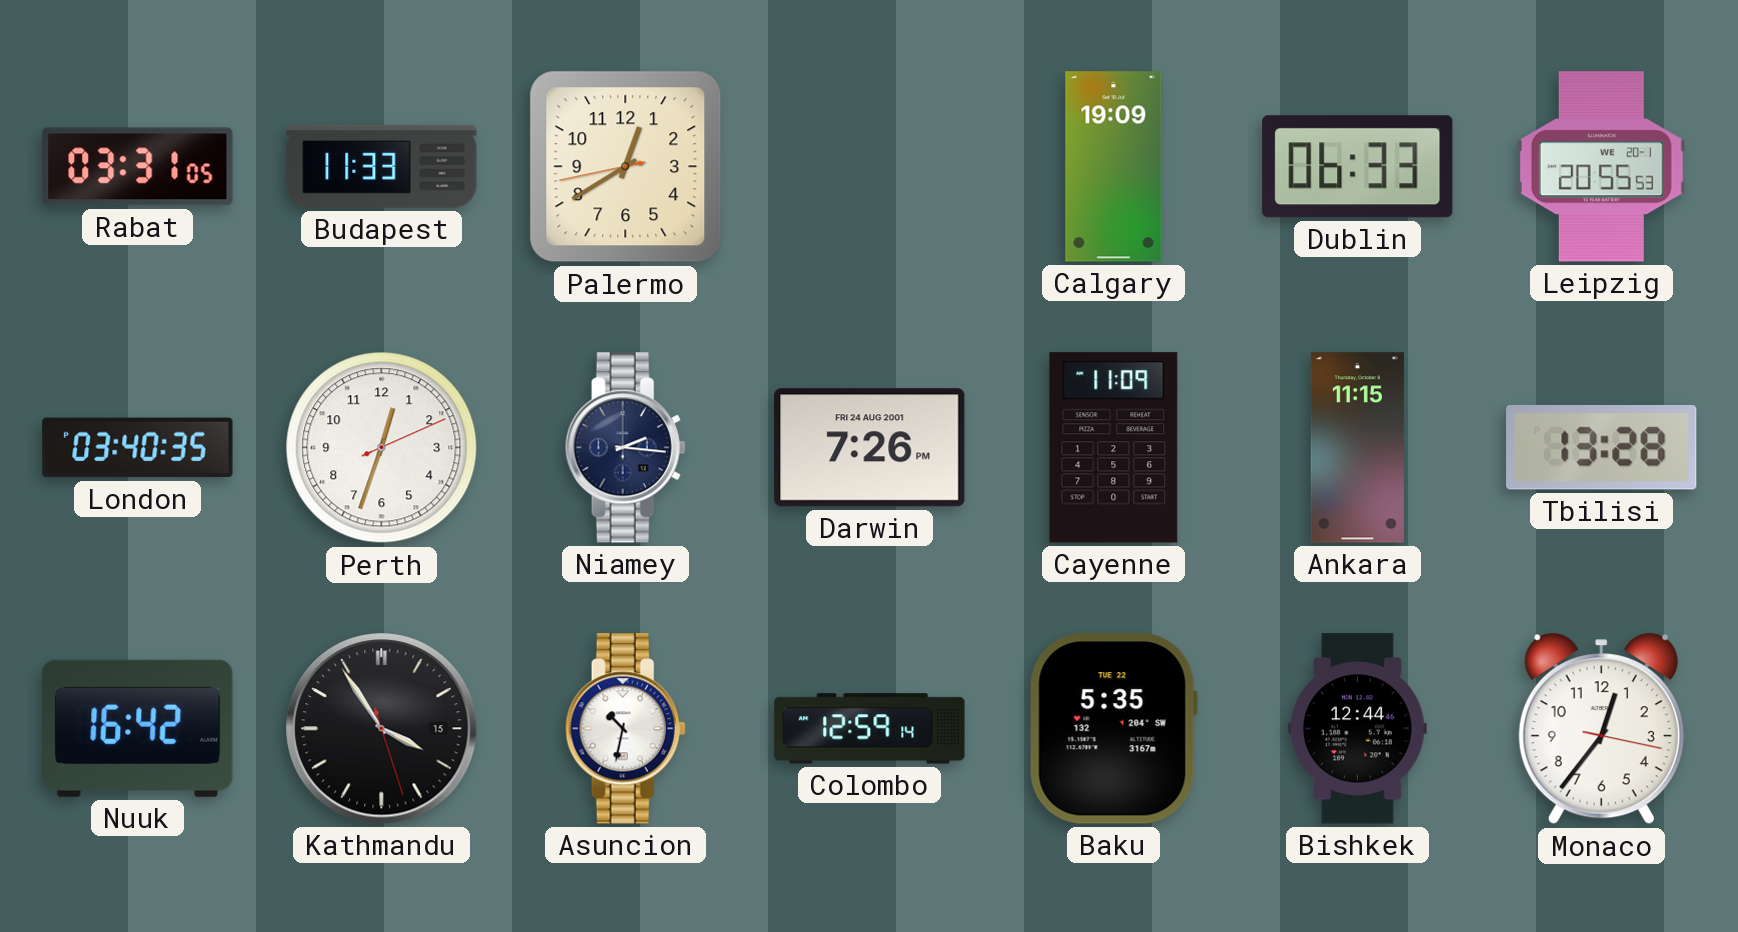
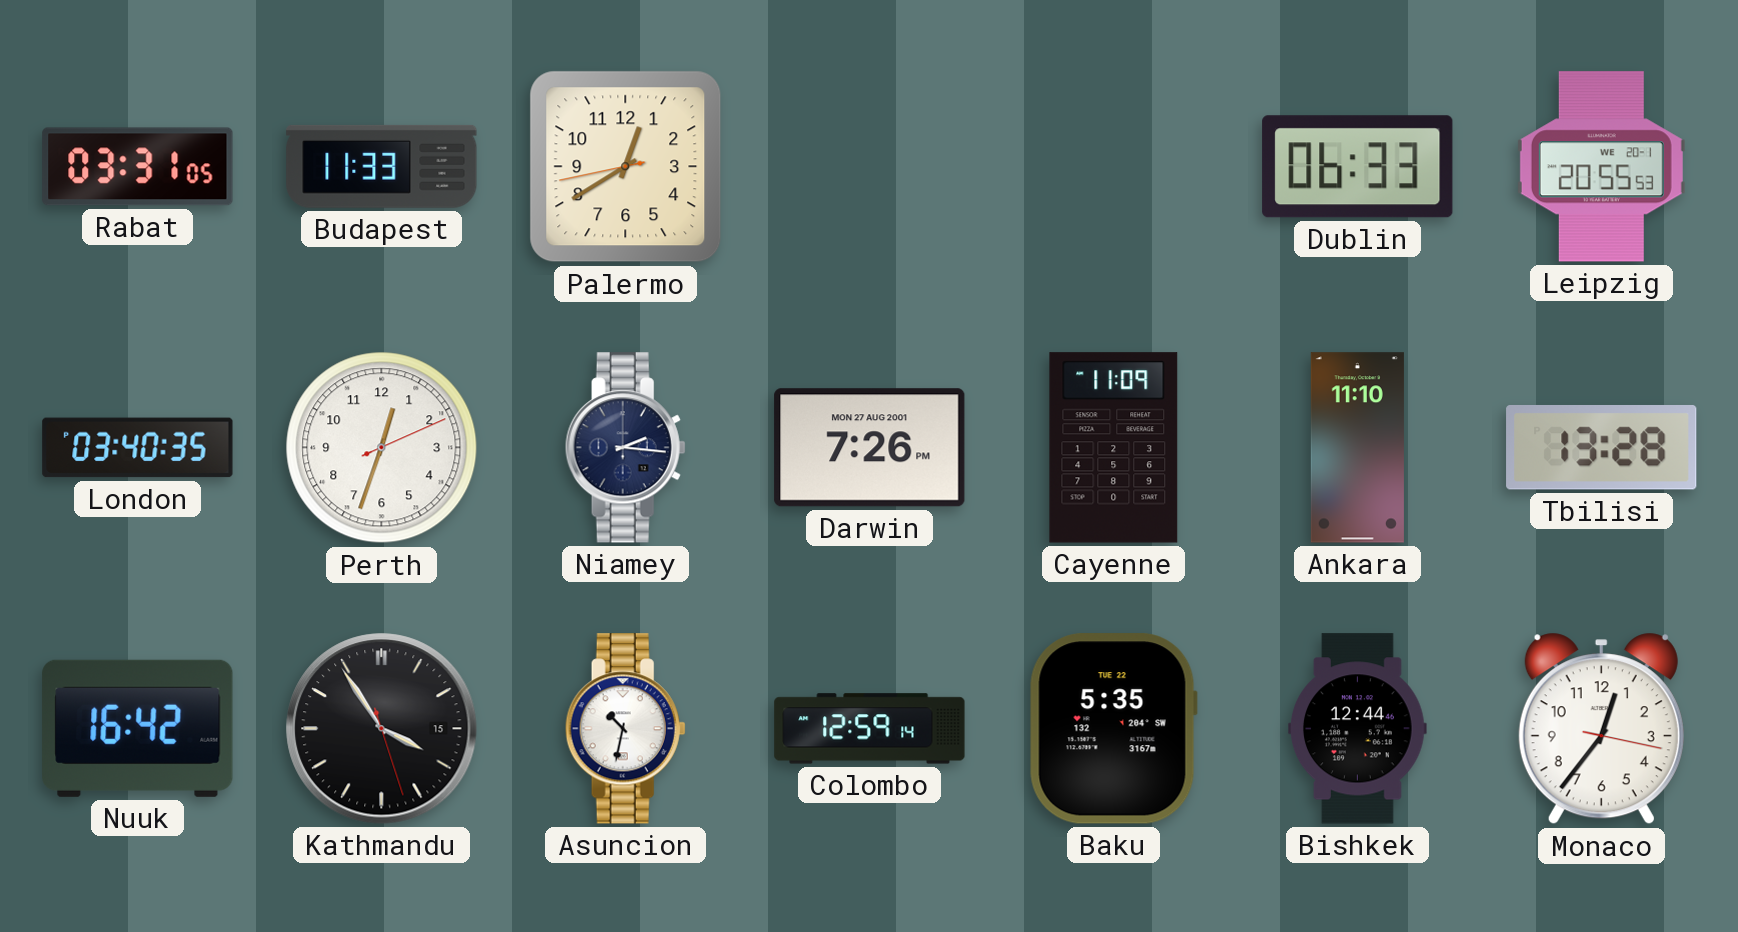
Calgary: 19:09 -> none (1114, 167)
Darwin date: FRI 24 AUG 2001 -> MON 27 AUG 2001 (870, 448)
Ankara: 11:15 -> 11:10 (1357, 448)
